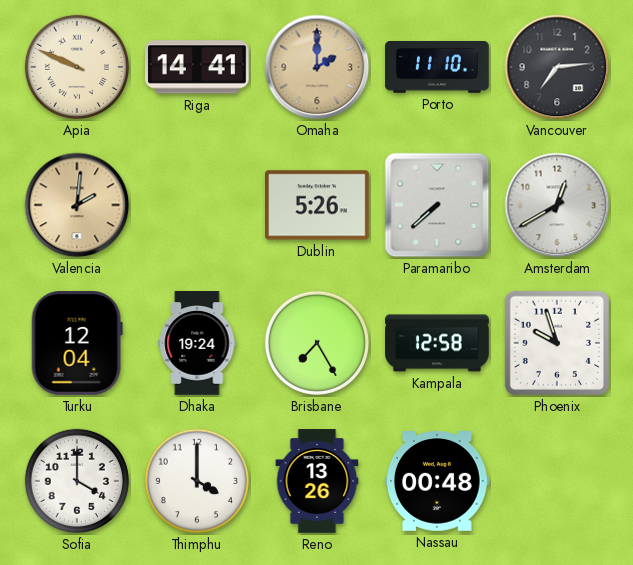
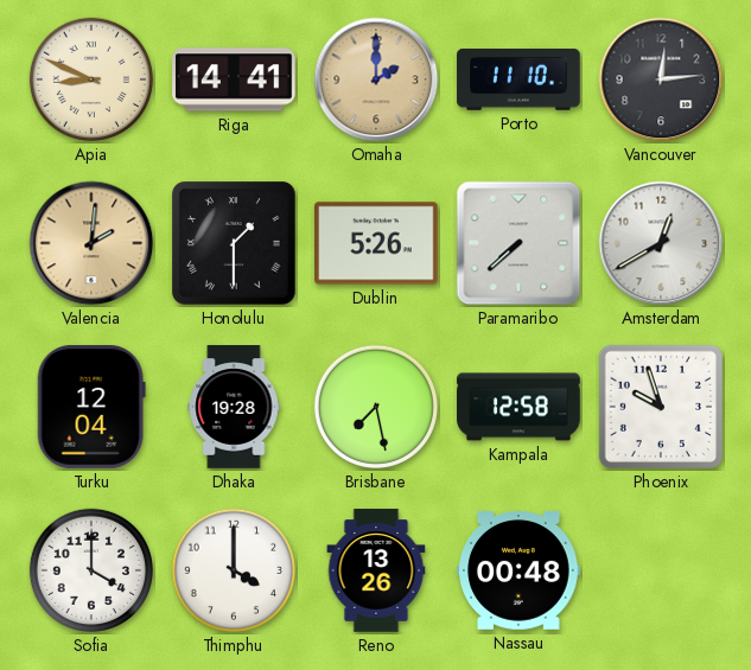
Apia: 9:49 -> 8:49 (91, 79)
Vancouver: 7:14 -> 12:14 (661, 79)
Honolulu: none -> 1:30 (234, 243)
Dhaka: 19:24 -> 19:28 (234, 407)
Brisbane: 7:25 -> 7:28 (376, 407)
